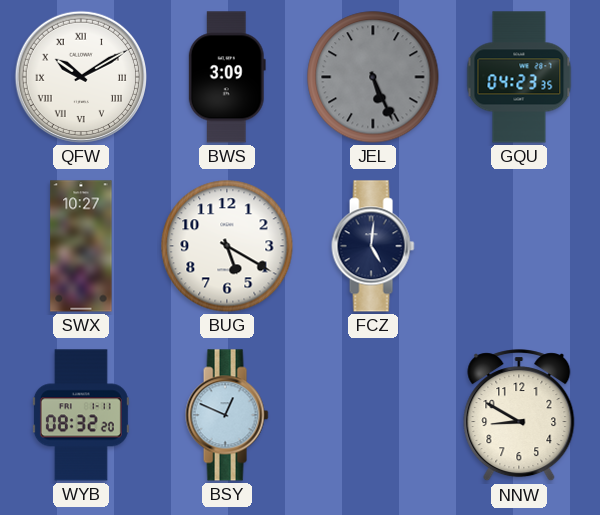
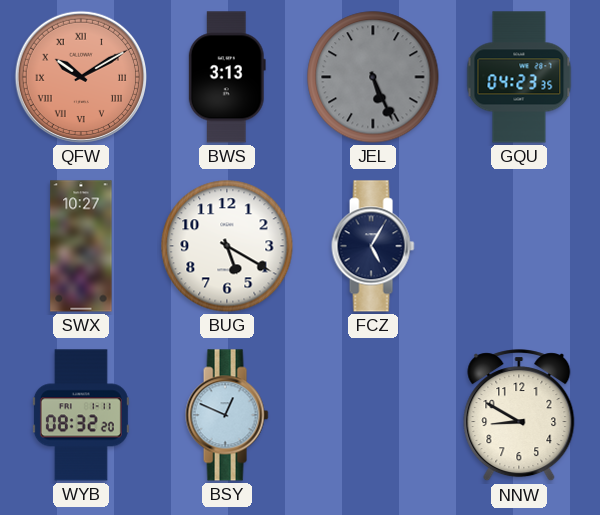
QFW dial: white -> salmon (81, 77)
BWS: 3:09 -> 3:13 (227, 77)
FCZ: 5:01 -> 5:05 (373, 246)
